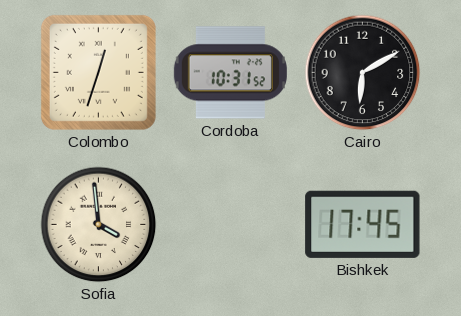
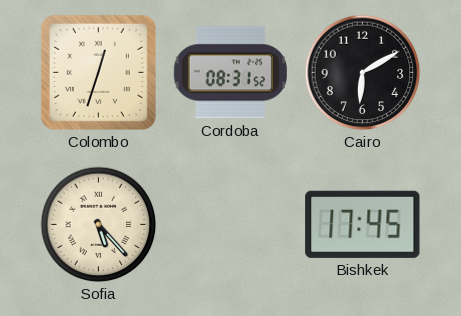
Cordoba: 10:31 -> 08:31 (230, 73)
Sofia: 3:59 -> 5:23 (99, 225)
